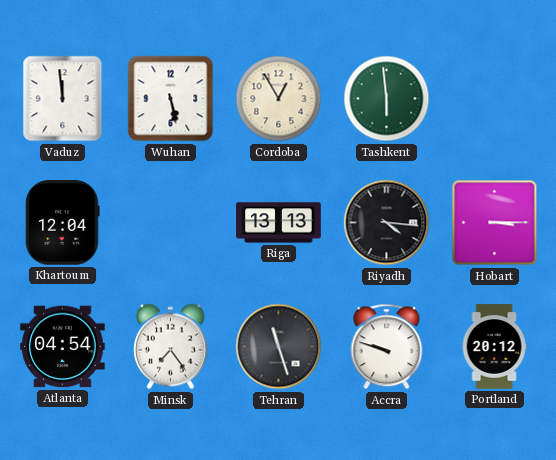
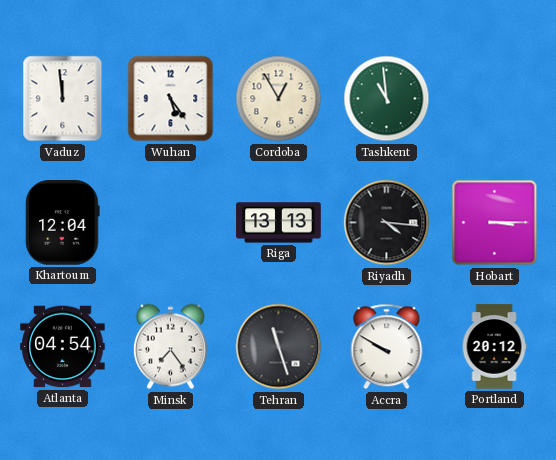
Wuhan: 5:28 -> 5:24 (171, 99)
Tashkent: 5:59 -> 10:59 (387, 99)
Accra: 9:48 -> 9:50 (387, 347)
